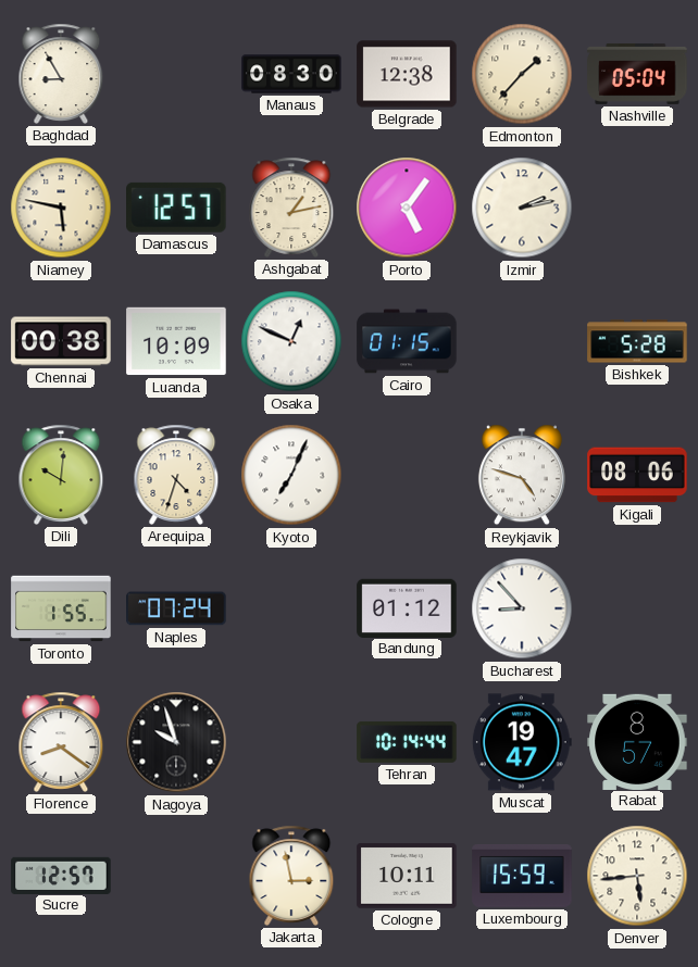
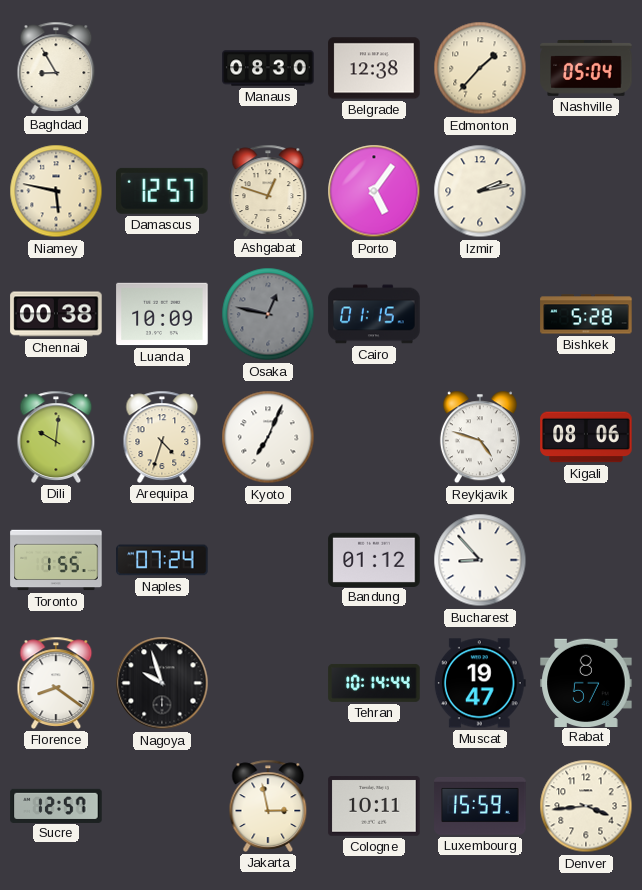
Ashgabat: 1:13 -> 12:48 (268, 191)
Osaka: 12:49 -> 12:47 (268, 314)
Osaka dial: white -> grey (268, 314)
Denver: 5:44 -> 3:44 (586, 806)
